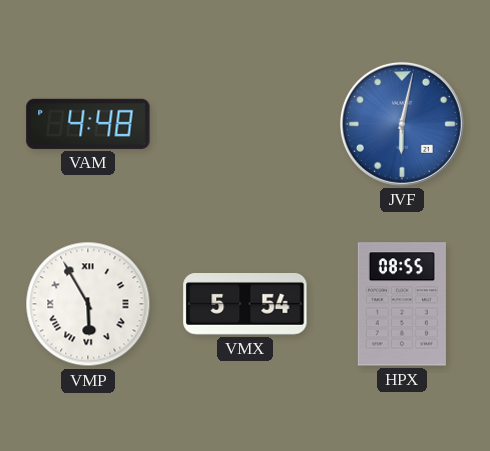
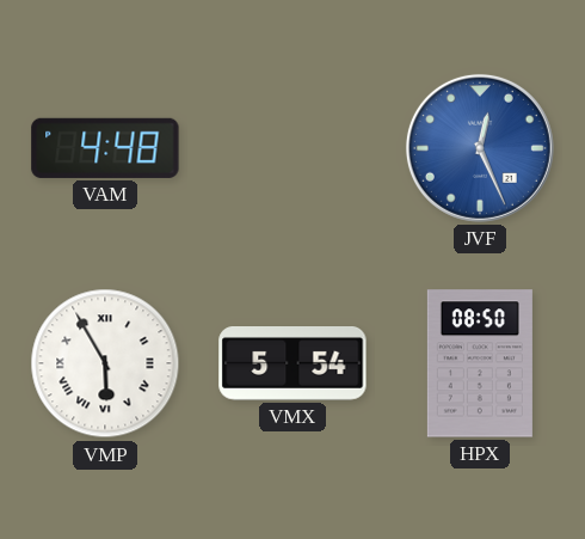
JVF: 6:02 -> 12:26 (480, 148)
HPX: 08:55 -> 08:50 (480, 363)
